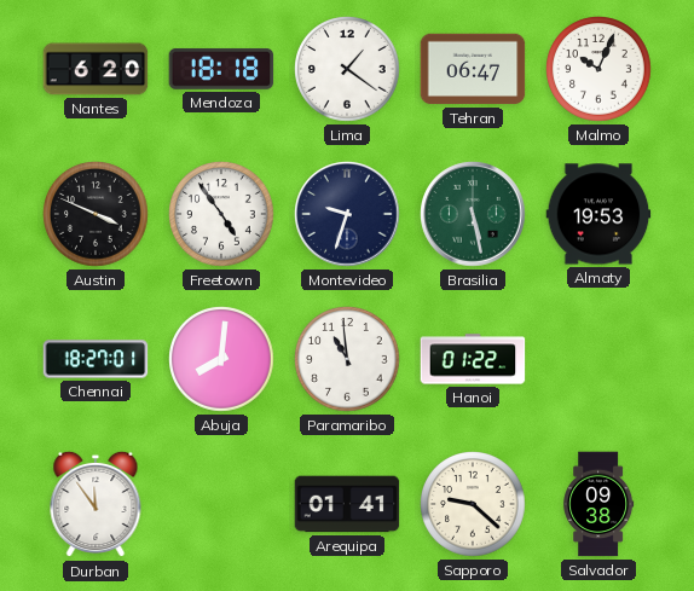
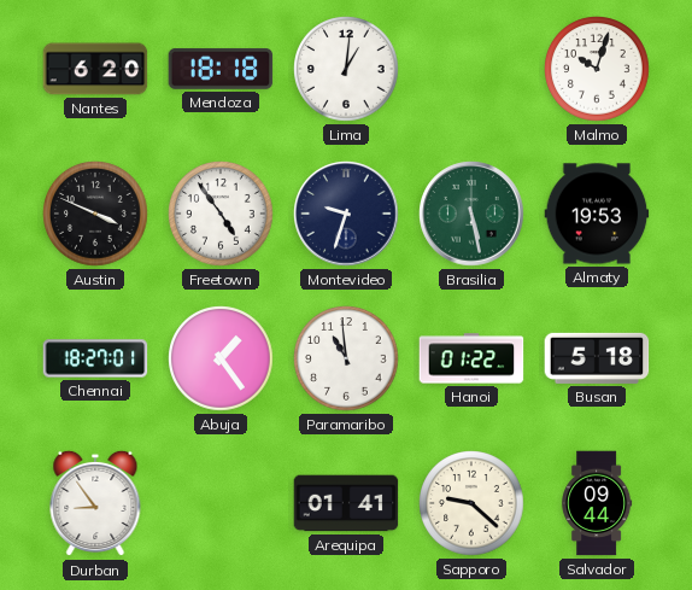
Lima: 1:21 -> 1:01 (346, 69)
Tehran: 06:47 -> none (473, 69)
Malmo: 10:04 -> 10:03 (597, 69)
Abuja: 8:01 -> 1:24 (221, 358)
Busan: none -> 5:18 (597, 358)
Durban: 11:54 -> 8:54 (95, 503)
Salvador: 09:38 -> 09:44 (597, 503)
